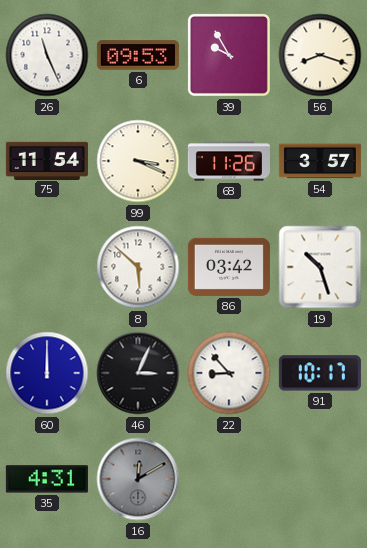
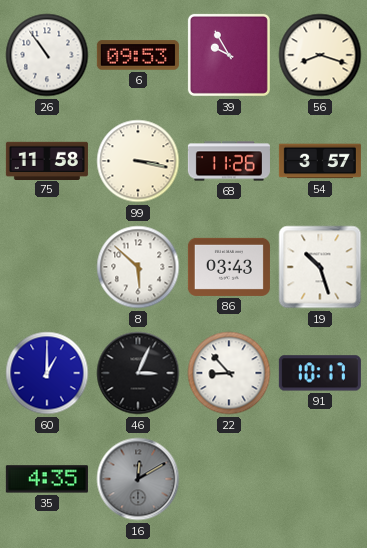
26: 11:26 -> 10:54 (47, 55)
75: 11:54 -> 11:58 (47, 160)
99: 3:19 -> 3:17 (138, 161)
86: 03:42 -> 03:43 (229, 267)
60: 12:00 -> 1:00 (47, 373)
35: 4:31 -> 4:35 (47, 479)
